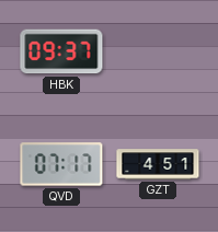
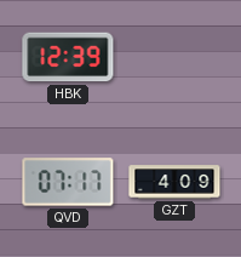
HBK: 09:37 -> 12:39 (68, 57)
GZT: 4:51 -> 4:09 (174, 182)
